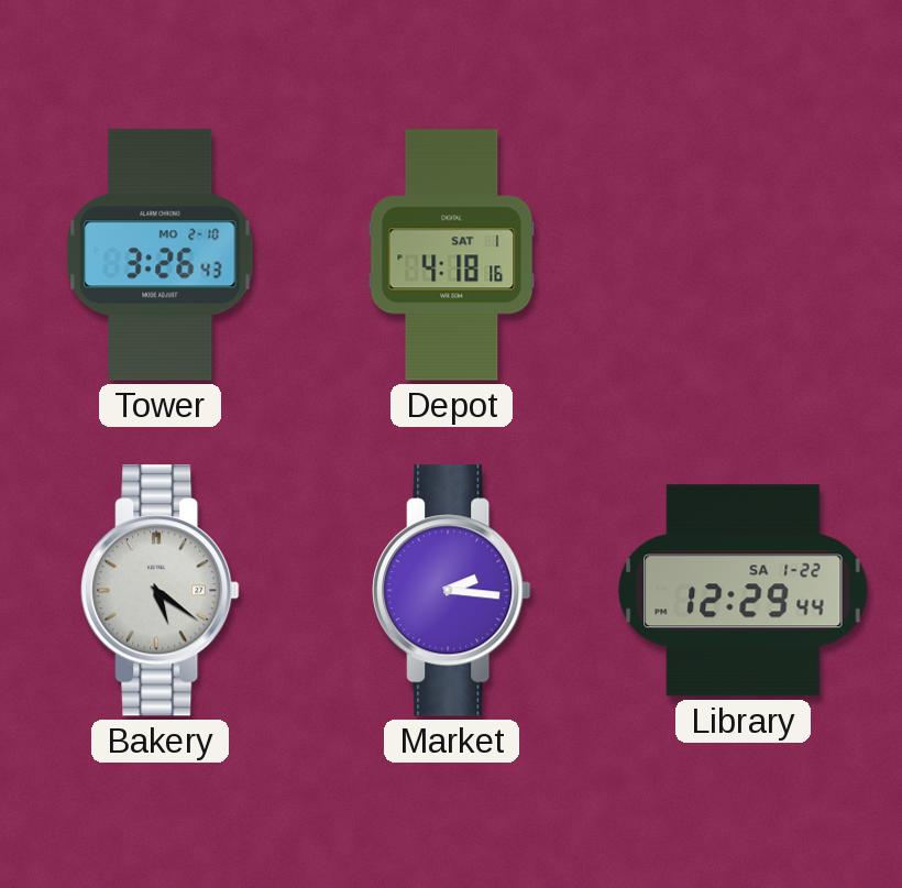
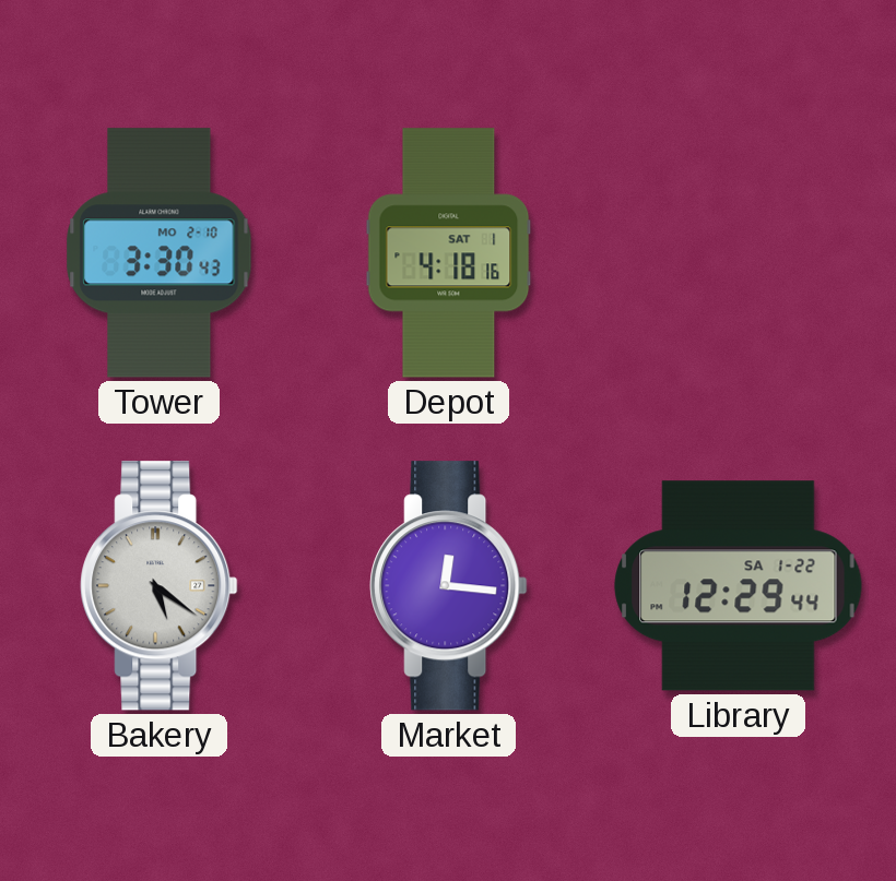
Tower: 3:26 -> 3:30 (160, 253)
Market: 2:16 -> 12:16 (449, 586)
